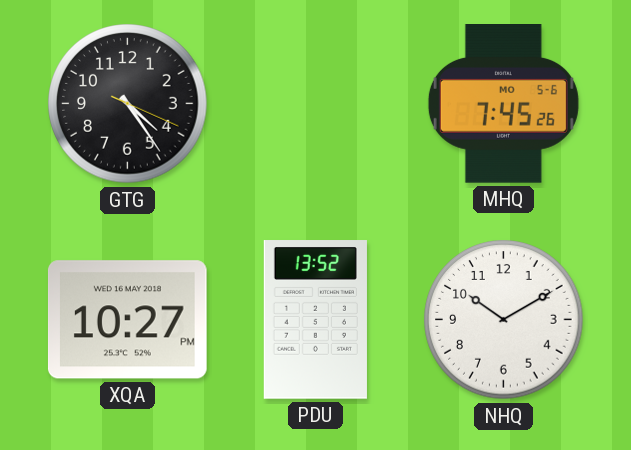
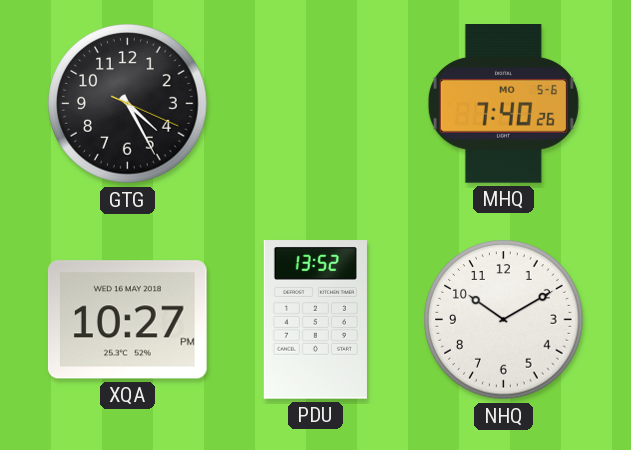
GTG: 4:24 -> 4:25 (128, 104)
MHQ: 7:45 -> 7:40 (503, 104)
